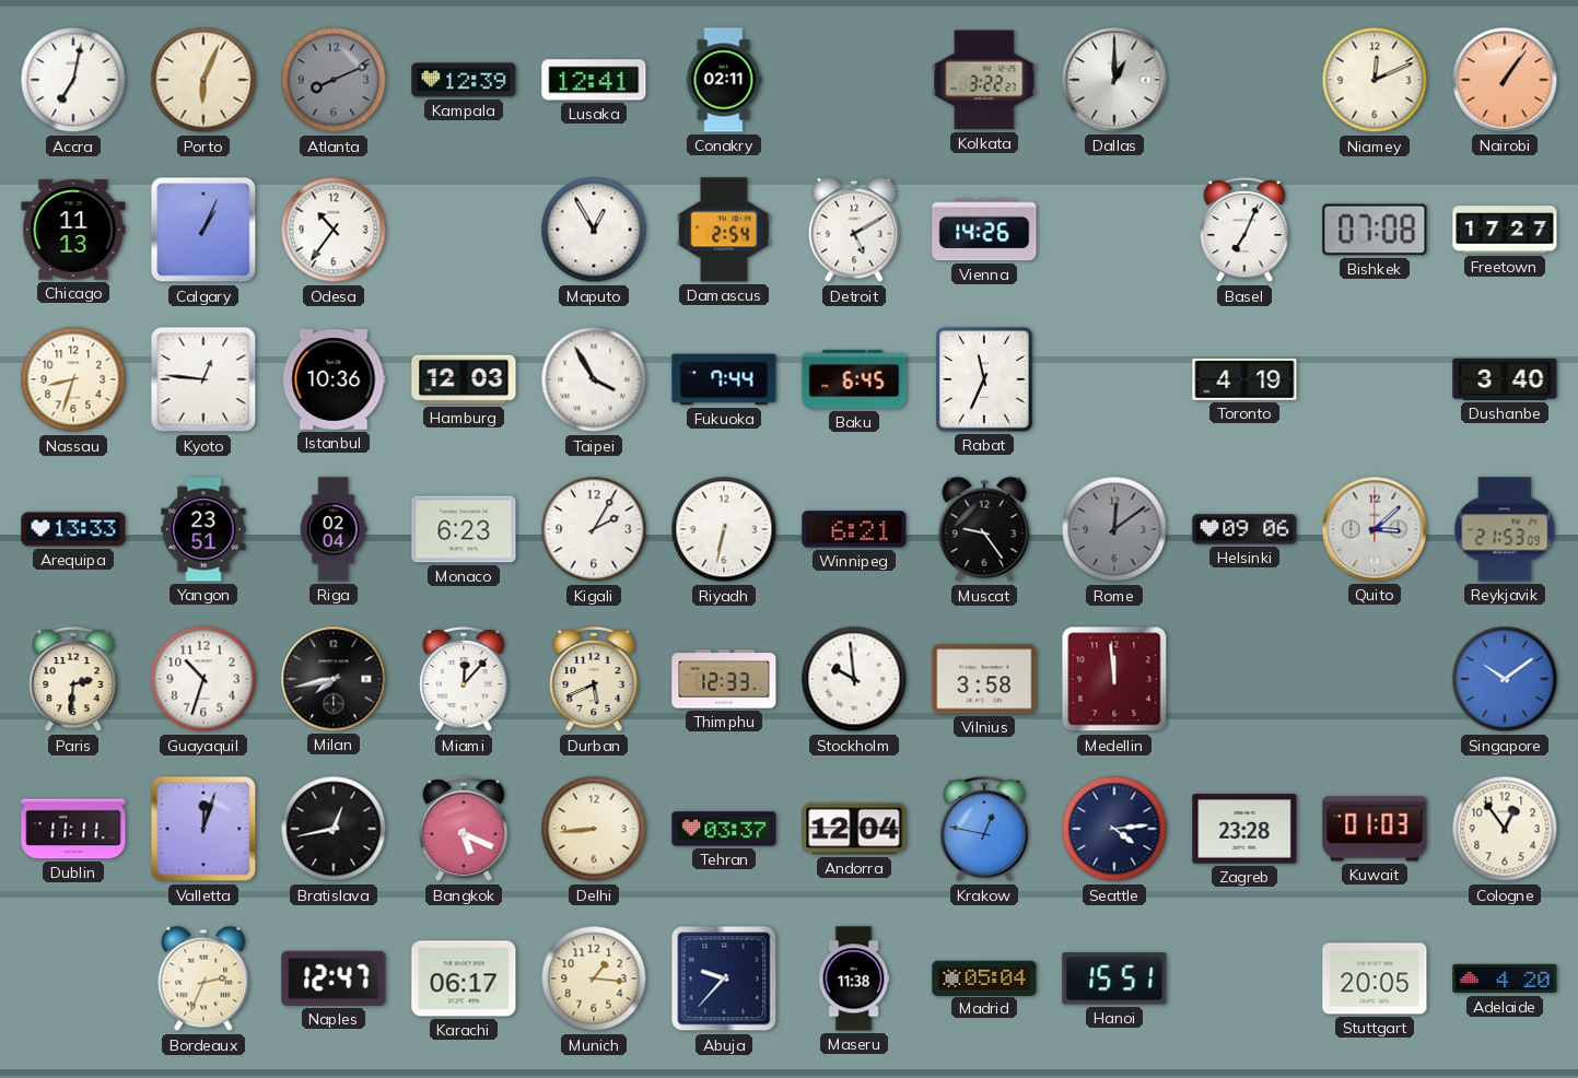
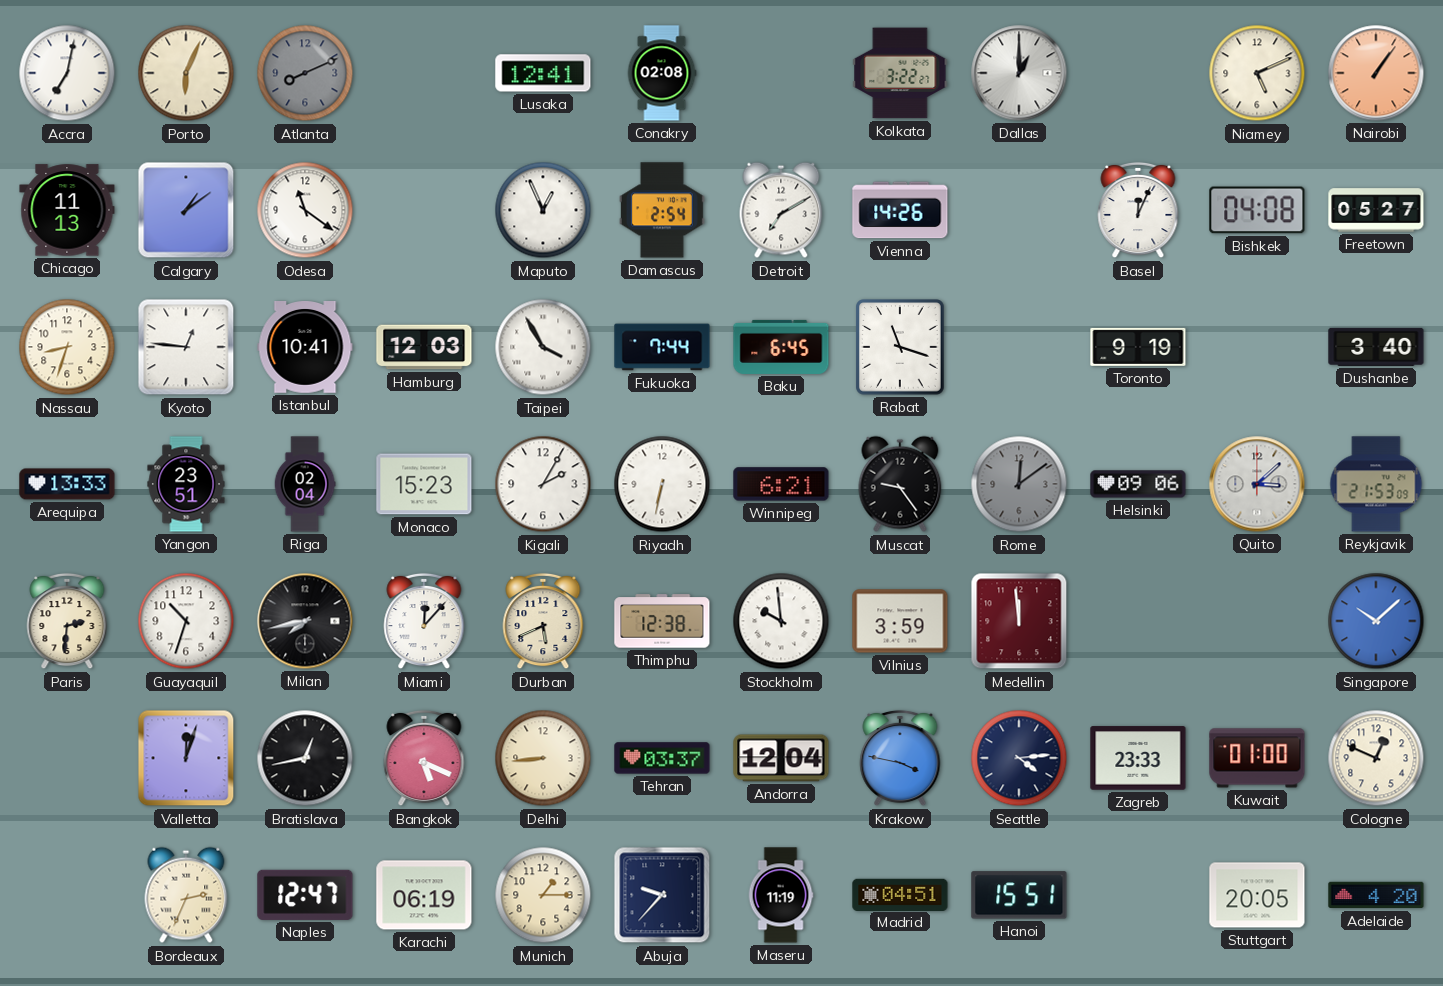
Kampala: 12:39 -> none (464, 80)
Conakry: 02:11 -> 02:08 (662, 73)
Niamey: 12:11 -> 5:11 (1257, 73)
Calgary: 1:04 -> 1:09 (186, 210)
Odesa: 10:36 -> 11:21 (305, 210)
Maputo: 12:55 -> 12:56 (543, 210)
Detroit: 5:10 -> 7:10 (781, 210)
Basel: 7:04 -> 12:04 (1138, 210)
Bishkek: 07:08 -> 04:08 (1257, 210)
Freetown: 17:27 -> 05:27 (1376, 210)
Istanbul: 10:36 -> 10:41 (305, 348)
Rabat: 11:34 -> 11:18 (901, 348)
Toronto: 4:19 -> 9:19 (1138, 347)
Monaco: 6:23 -> 15:23 (424, 484)
Thimphu: 12:33 -> 12:38 (662, 621)
Vilnius: 3:58 -> 3:59 (900, 621)
Singapore: 10:09 -> 10:08 (1376, 621)
Dublin: 11:11 -> none (73, 829)
Krakow: 12:47 -> 3:47 (900, 758)
Zagreb: 23:28 -> 23:33 (1138, 758)
Kuwait: 01:03 -> 01:00 (1257, 758)
Cologne: 12:54 -> 12:49 (1376, 758)
Karachi: 06:17 -> 06:19 (424, 895)
Munich: 1:16 -> 1:15 (543, 895)
Maseru: 11:38 -> 11:19 (781, 895)
Madrid: 05:04 -> 04:51 (900, 894)
